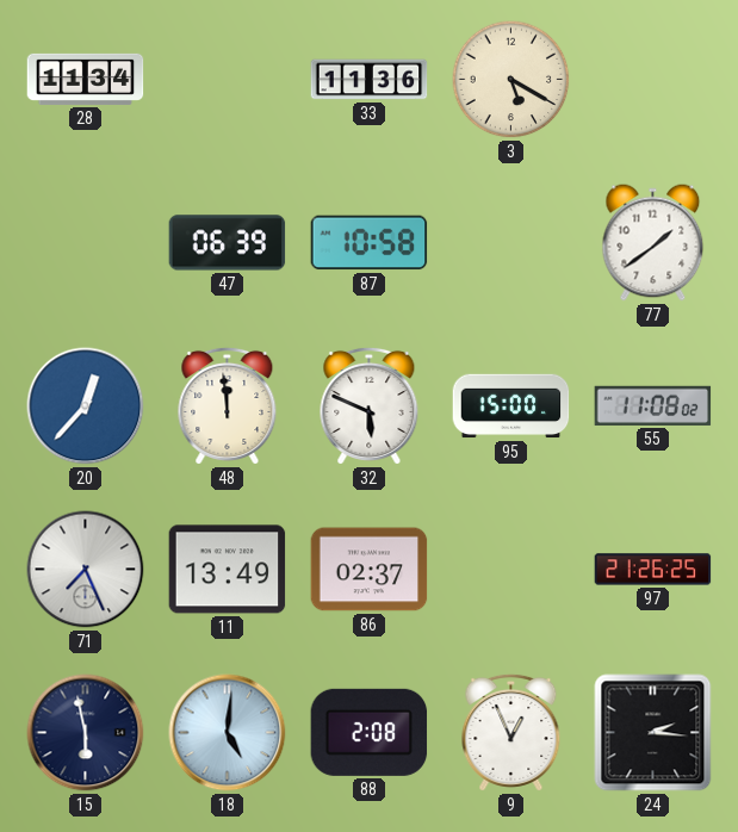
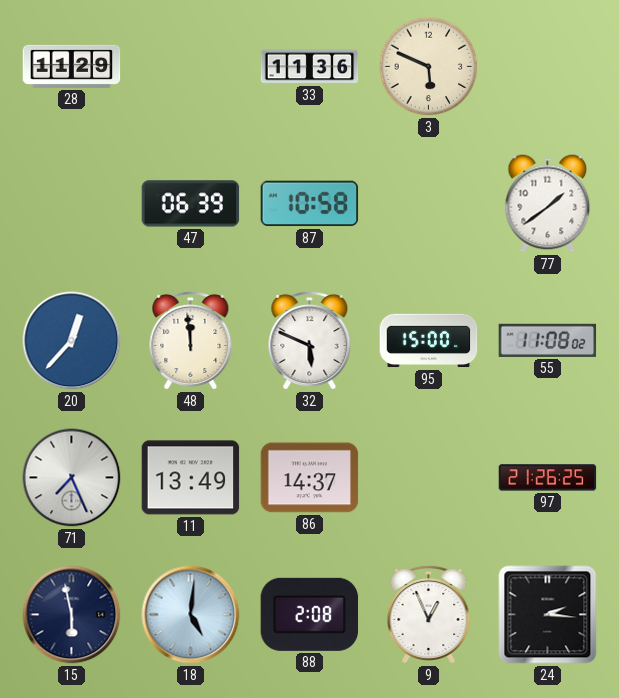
28: 11:34 -> 11:29 (72, 66)
3: 5:20 -> 5:49 (429, 67)
86: 02:37 -> 14:37 (310, 478)
